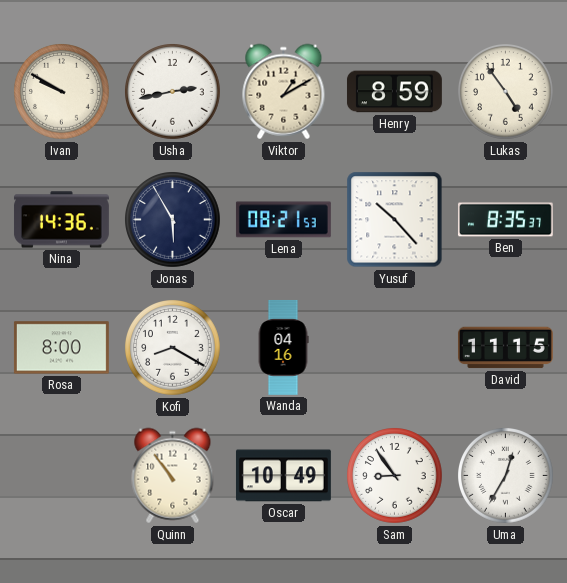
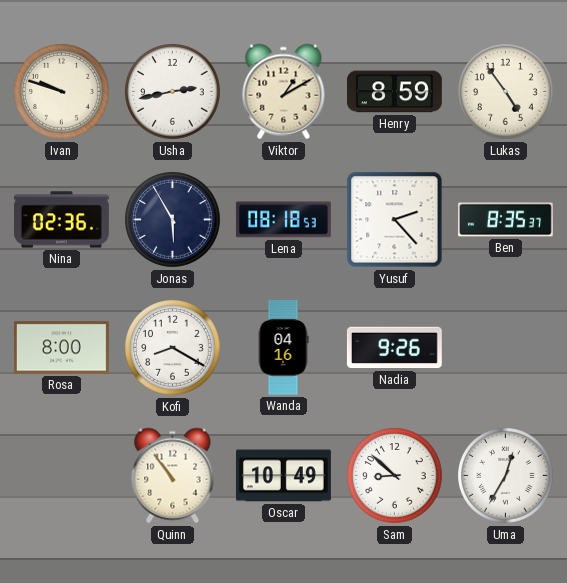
Ivan: 9:50 -> 9:48 (62, 92)
Nina: 14:36 -> 02:36 (61, 220)
Lena: 08:21 -> 08:18 (283, 220)
Yusuf: 10:23 -> 2:23 (395, 220)
Nadia: none -> 9:26 (394, 348)
David: 11:15 -> none (505, 348)
Sam: 8:54 -> 8:52 (395, 476)
